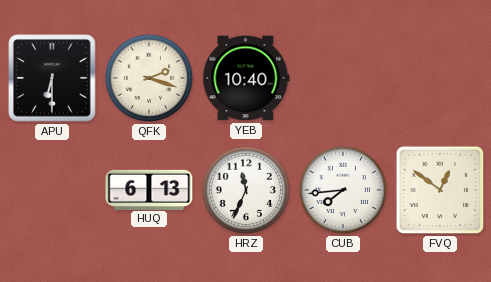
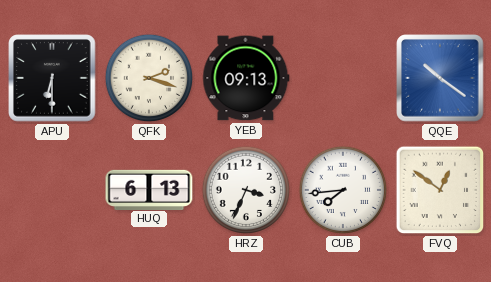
YEB: 10:40 -> 09:13 (246, 78)
QQE: none -> 10:21 (440, 78)
HRZ: 11:34 -> 3:34 (246, 190)
